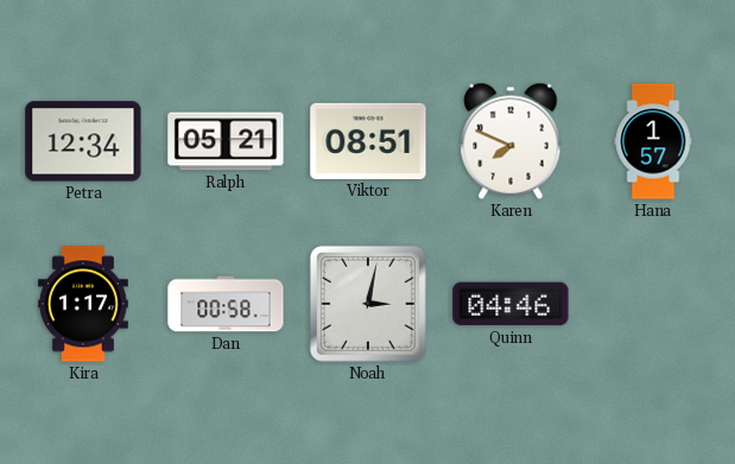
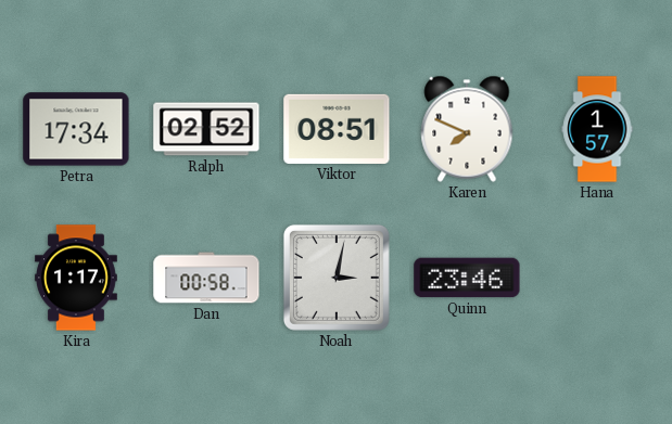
Petra: 12:34 -> 17:34 (76, 129)
Ralph: 05:21 -> 02:52 (206, 129)
Quinn: 04:46 -> 23:46 (467, 278)
